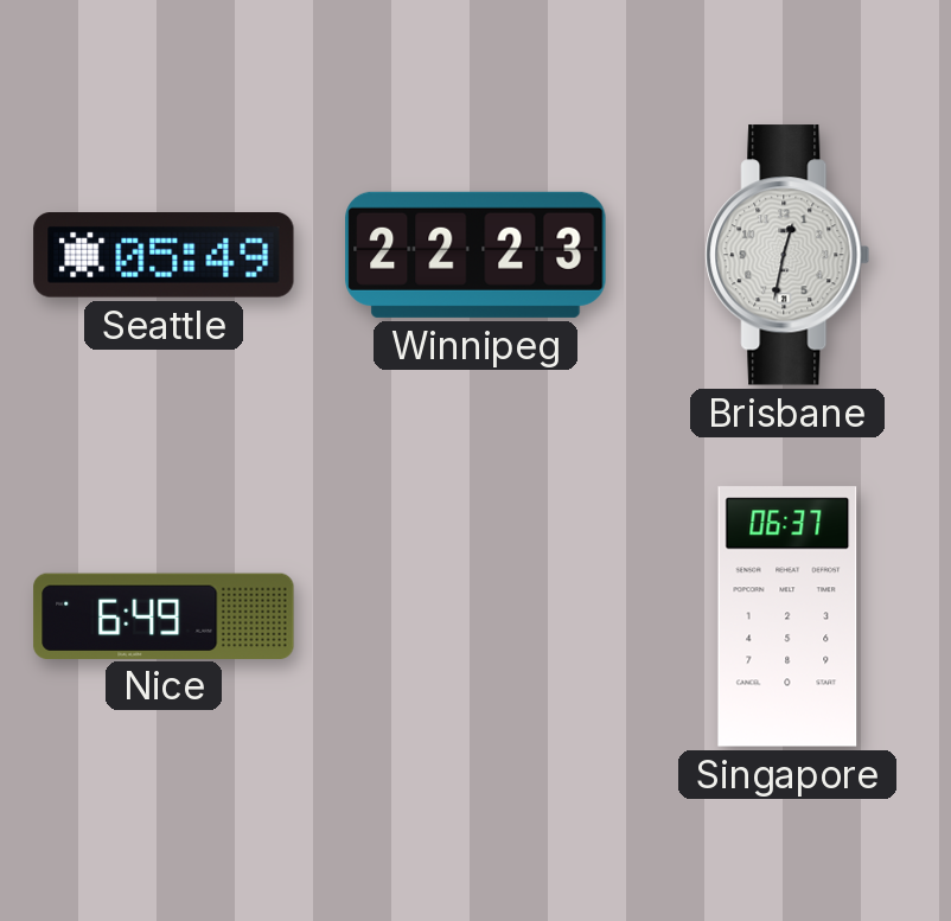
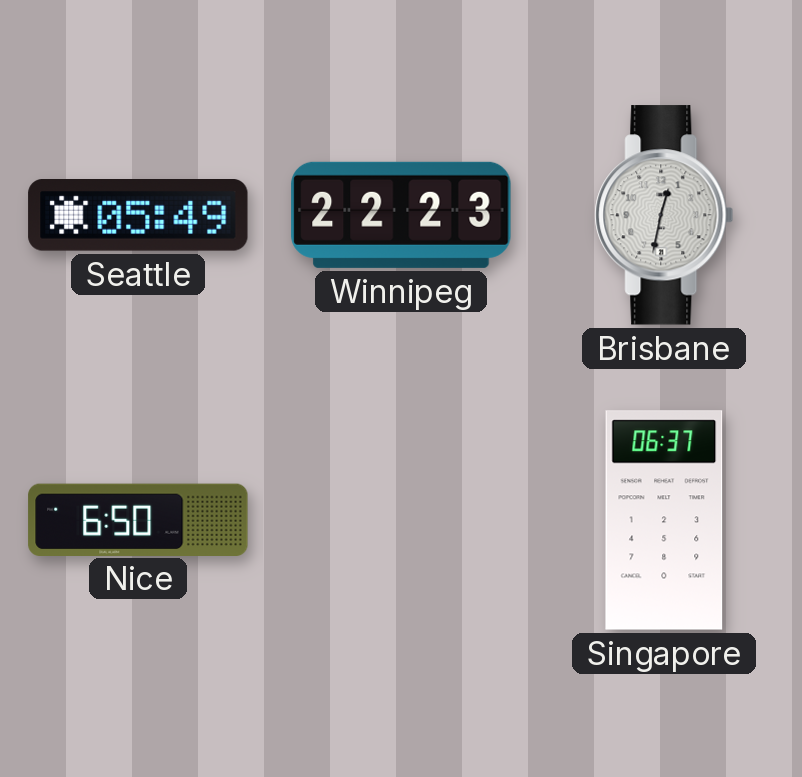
Nice: 6:49 -> 6:50 (138, 519)
